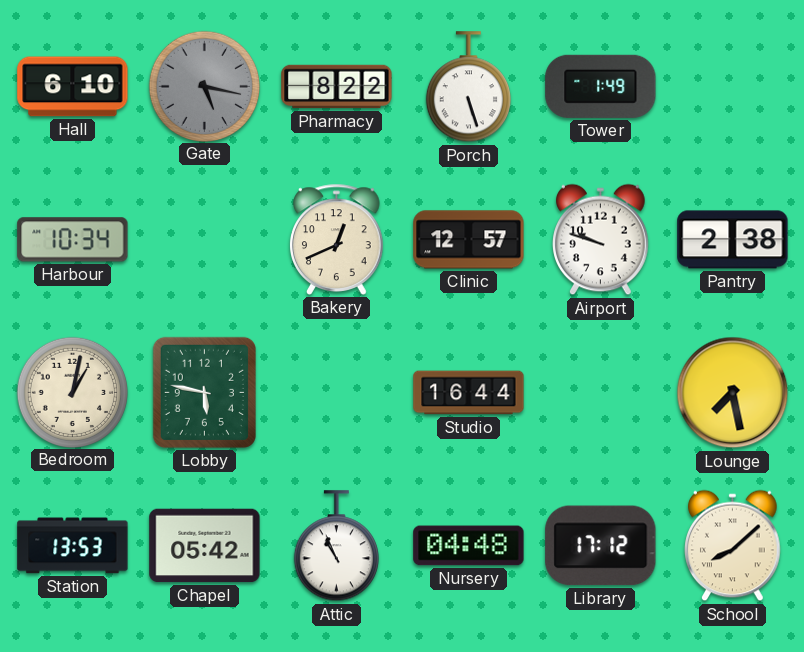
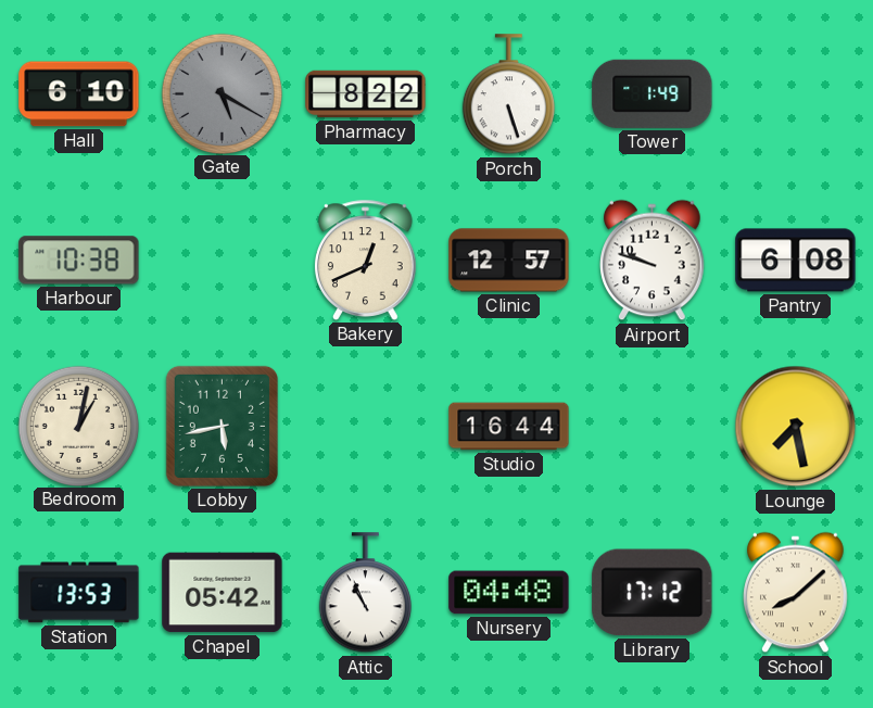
Gate: 5:17 -> 5:20 (222, 93)
Harbour: 10:34 -> 10:38 (79, 261)
Pantry: 2:38 -> 6:08 (796, 261)
Lobby: 5:47 -> 5:43 (222, 426)
